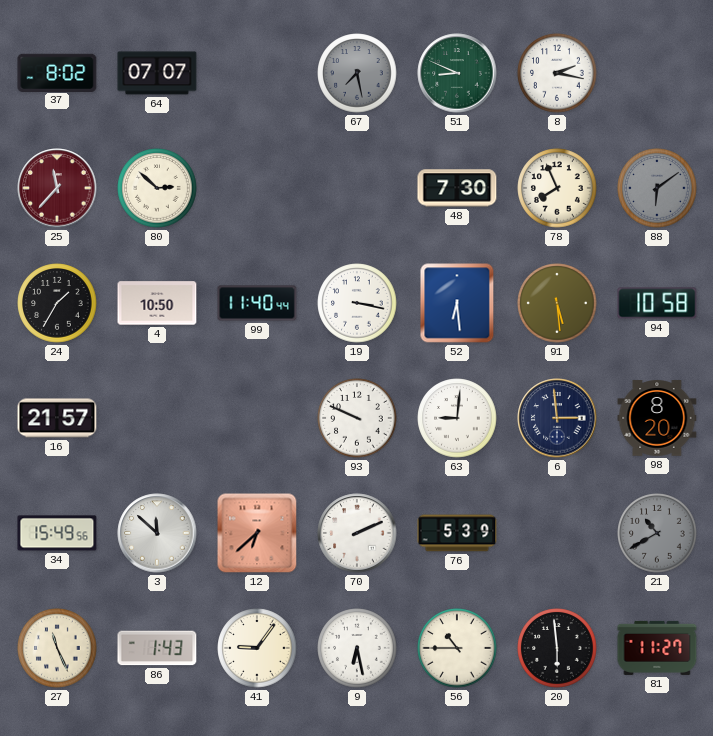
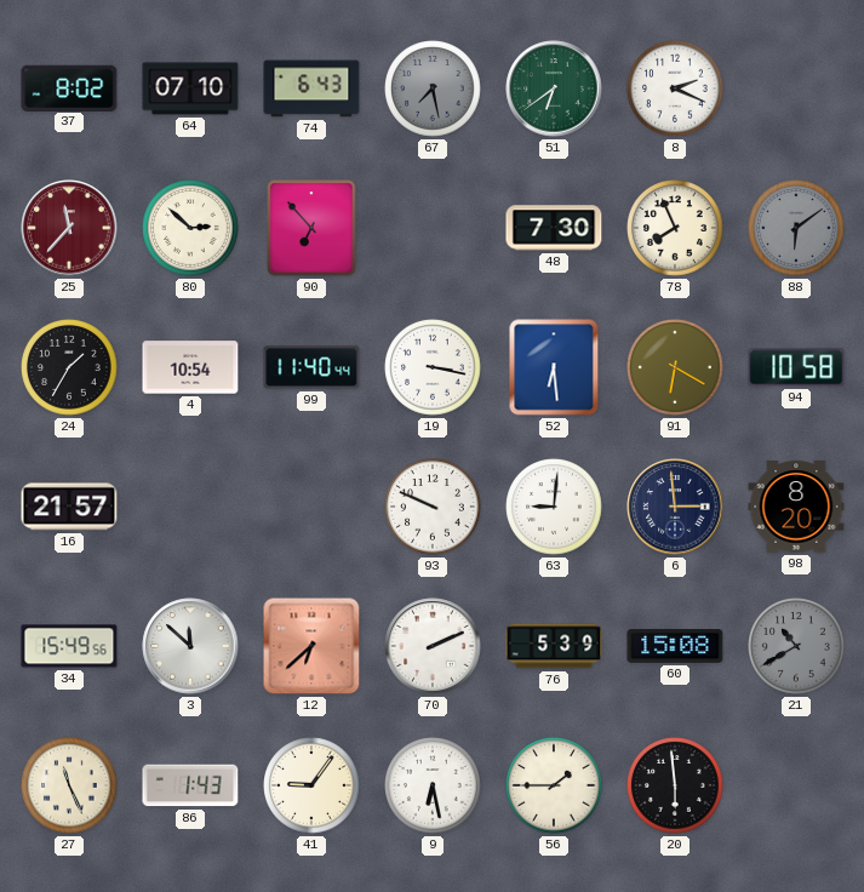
64: 07:07 -> 07:10 (190, 88)
74: none -> 6:43 (311, 88)
51: 8:49 -> 6:39 (554, 88)
8: 2:17 -> 2:19 (675, 88)
90: none -> 6:53 (311, 228)
4: 10:50 -> 10:54 (190, 367)
91: 5:29 -> 6:20 (675, 367)
60: none -> 15:08 (675, 647)
56: 10:45 -> 1:45 (554, 785)
81: 11:27 -> none (657, 648)
